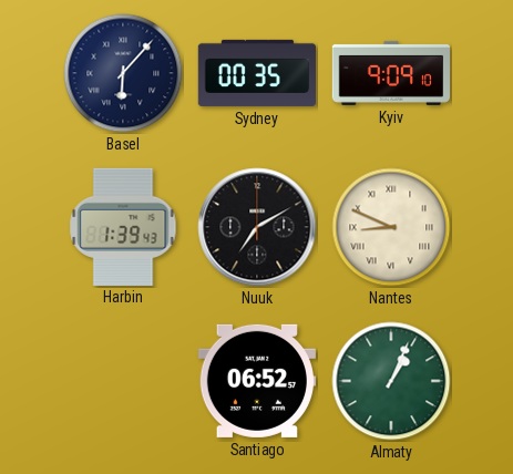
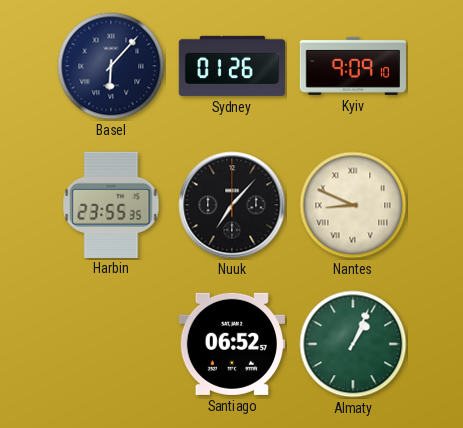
Sydney: 00:35 -> 01:26 (231, 66)
Harbin: 1:39 -> 23:55 (111, 204)
Nuuk: 7:10 -> 7:07 (232, 205)
